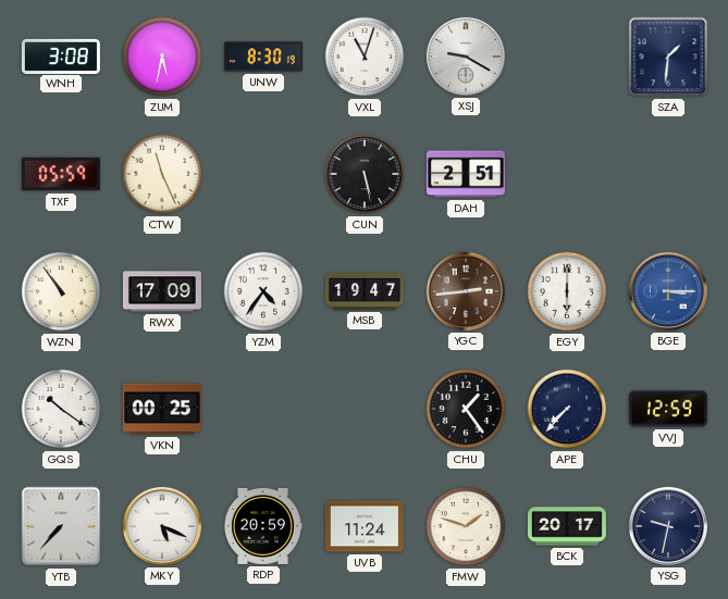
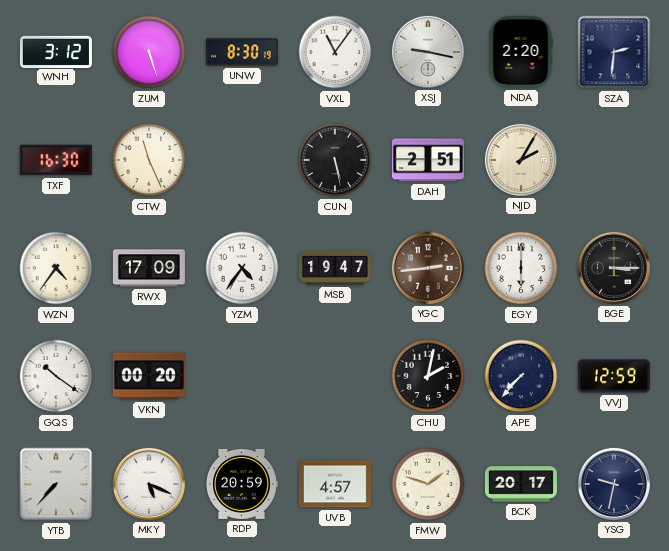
WNH: 3:08 -> 3:12 (56, 51)
ZUM: 5:32 -> 5:27 (149, 52)
VXL: 11:03 -> 11:06 (335, 52)
XSJ: 9:20 -> 9:17 (428, 52)
NDA: none -> 2:20 (521, 52)
SZA: 1:31 -> 2:31 (614, 52)
TXF: 05:59 -> 16:30 (56, 160)
NJD: none -> 2:05 (521, 160)
WZN: 10:54 -> 4:36 (56, 268)
BGE dial: blue -> black (614, 268)
VKN: 00:25 -> 00:20 (149, 376)
CHU: 1:24 -> 2:02 (428, 376)
UVB: 11:24 -> 4:57 (335, 484)
